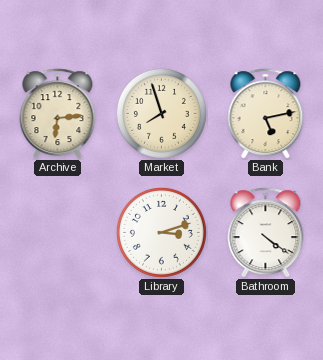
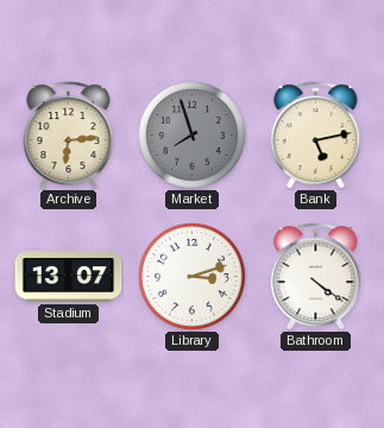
Market dial: cream -> grey (191, 134)
Stadium: none -> 13:07 (69, 277)
